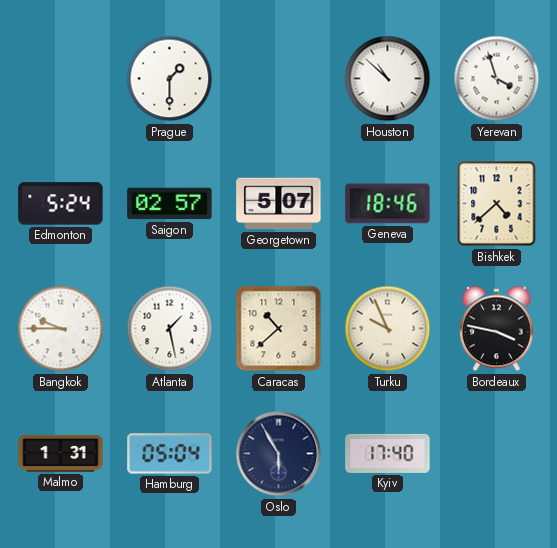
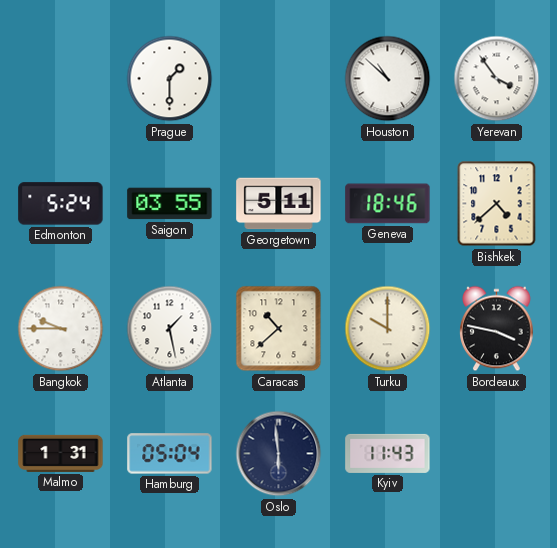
Yerevan: 3:57 -> 3:54 (497, 79)
Saigon: 02:57 -> 03:55 (170, 204)
Georgetown: 5:07 -> 5:11 (279, 204)
Turku: 9:56 -> 10:00 (388, 329)
Oslo: 5:55 -> 5:59 (279, 454)
Kyiv: 17:40 -> 11:43 (388, 453)
